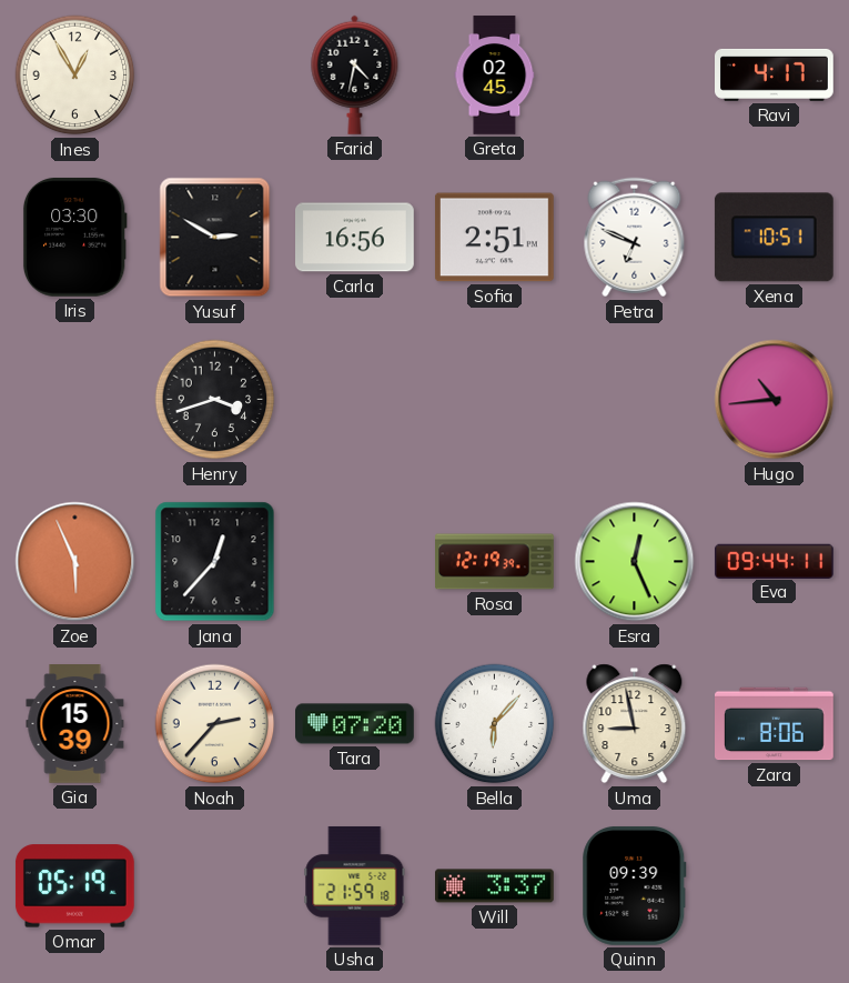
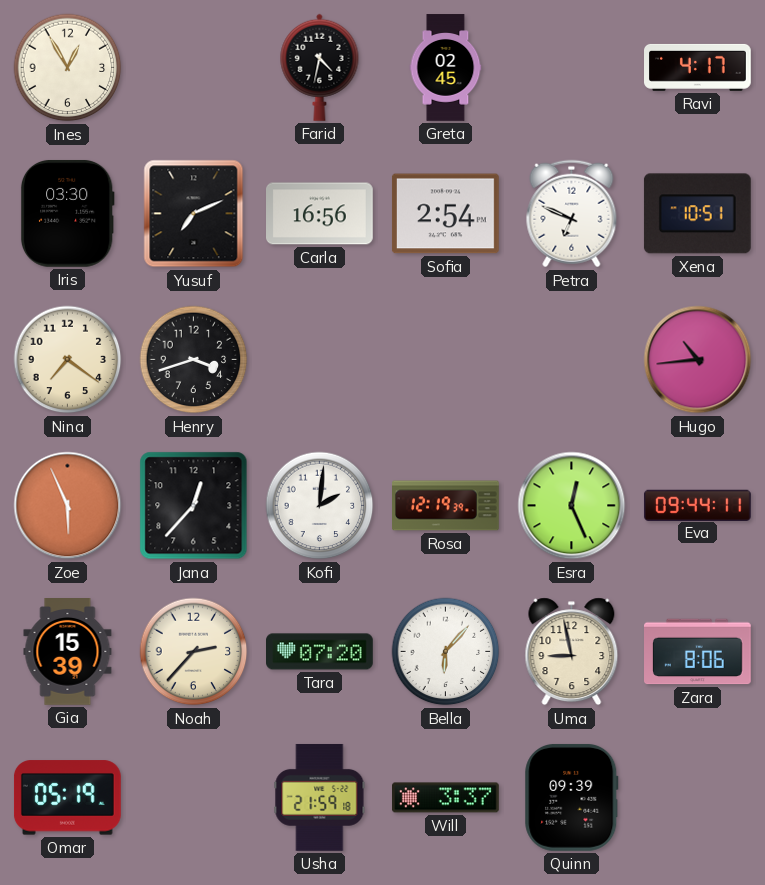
Yusuf: 2:50 -> 7:11 (194, 214)
Sofia: 2:51 -> 2:54 (445, 214)
Nina: none -> 7:21 (68, 360)
Kofi: none -> 2:01 (320, 506)
